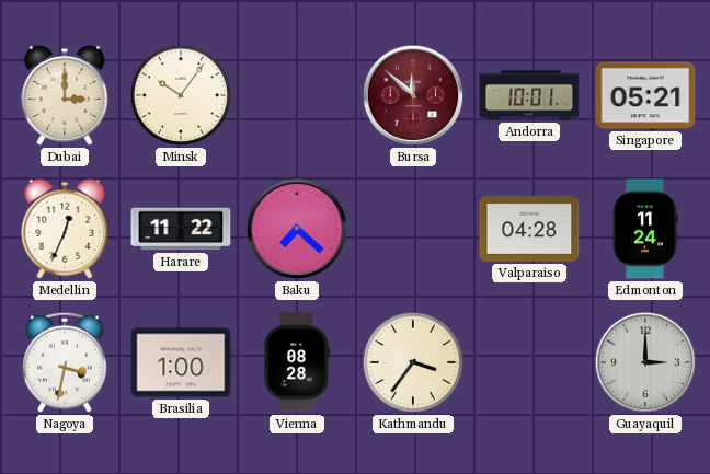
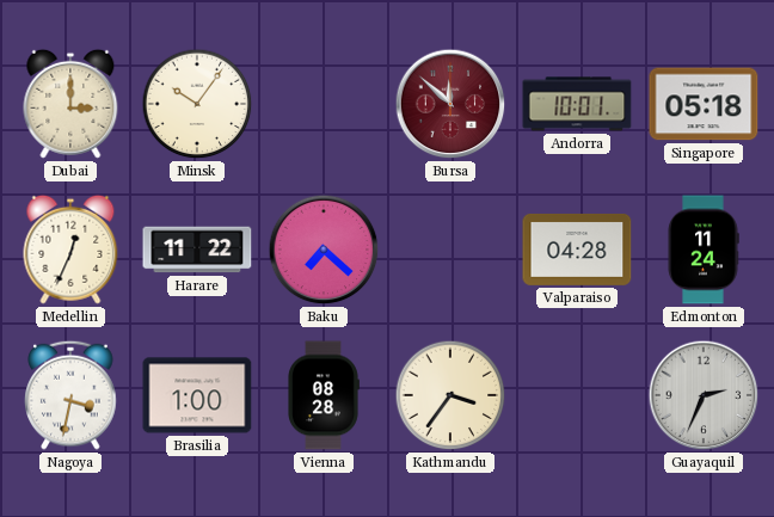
Singapore: 05:21 -> 05:18 (704, 104)
Guayaquil: 3:00 -> 2:34 (704, 395)
